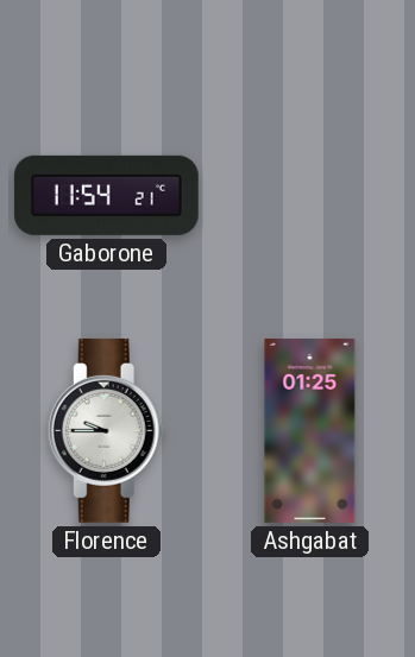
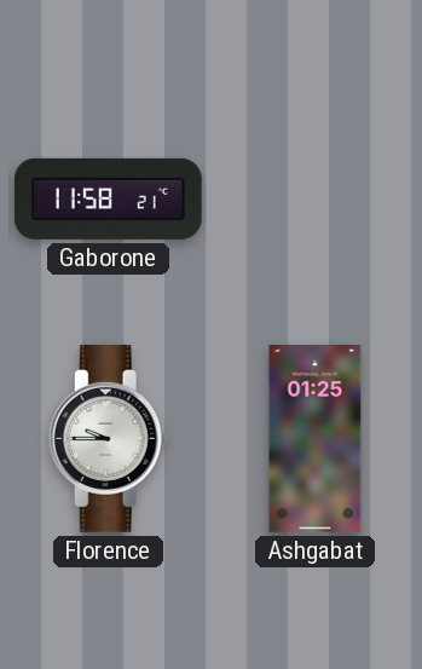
Gaborone: 11:54 -> 11:58 (108, 198)
